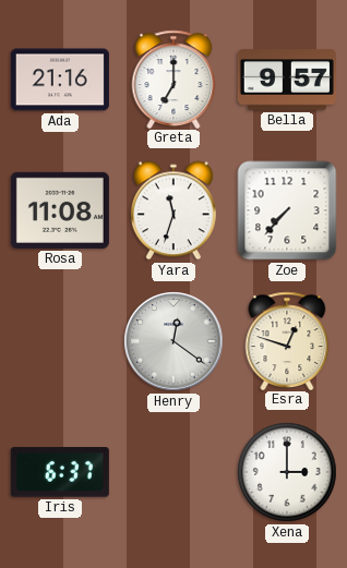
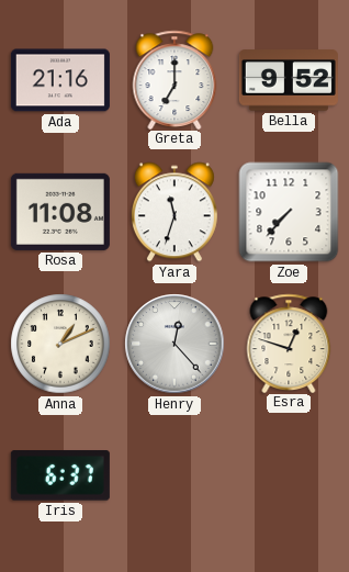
Bella: 9:57 -> 9:52 (289, 80)
Anna: none -> 1:11 (60, 344)
Henry: 12:21 -> 12:23 (174, 344)
Xena: 3:00 -> none (287, 472)
